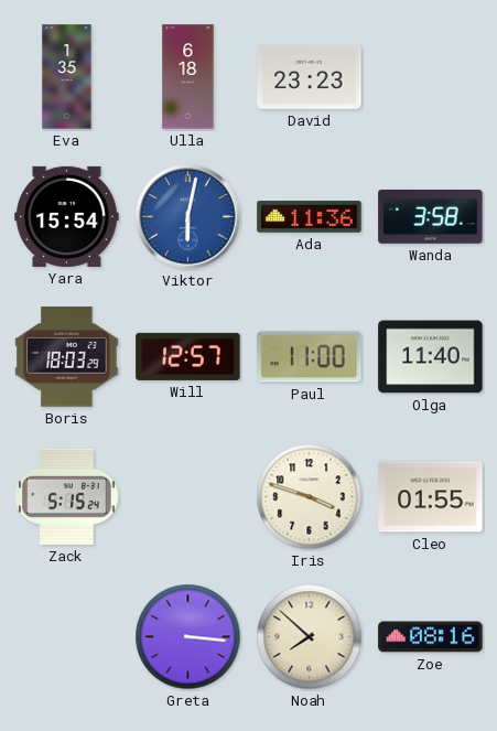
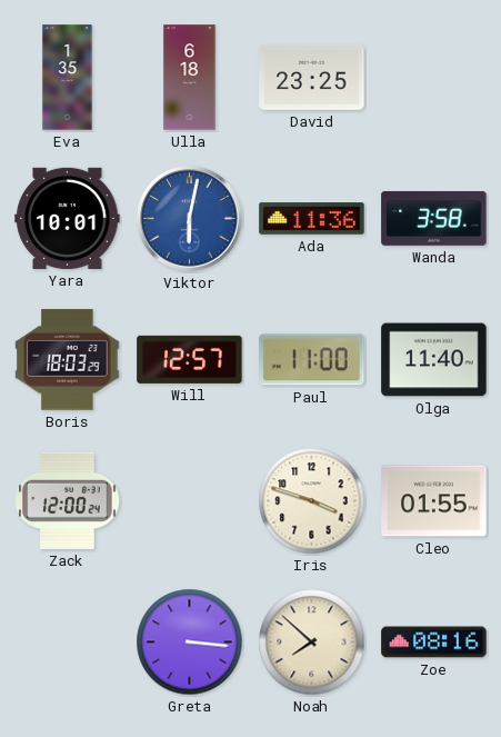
David: 23:23 -> 23:25 (312, 77)
Yara: 15:54 -> 10:01 (68, 218)
Zack: 5:15 -> 12:00 (68, 500)
